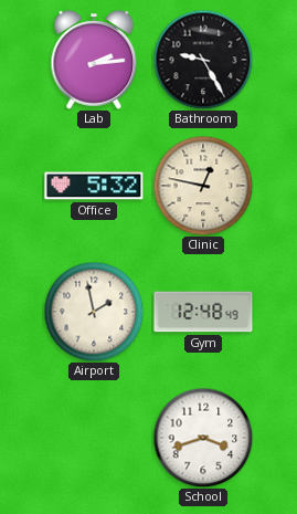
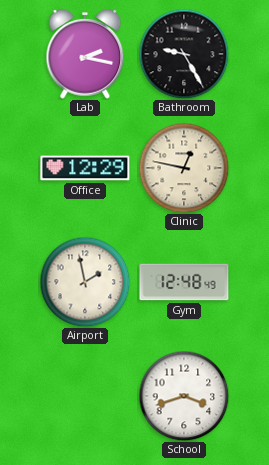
Lab: 2:14 -> 2:17 (85, 55)
Office: 5:32 -> 12:29 (85, 168)
